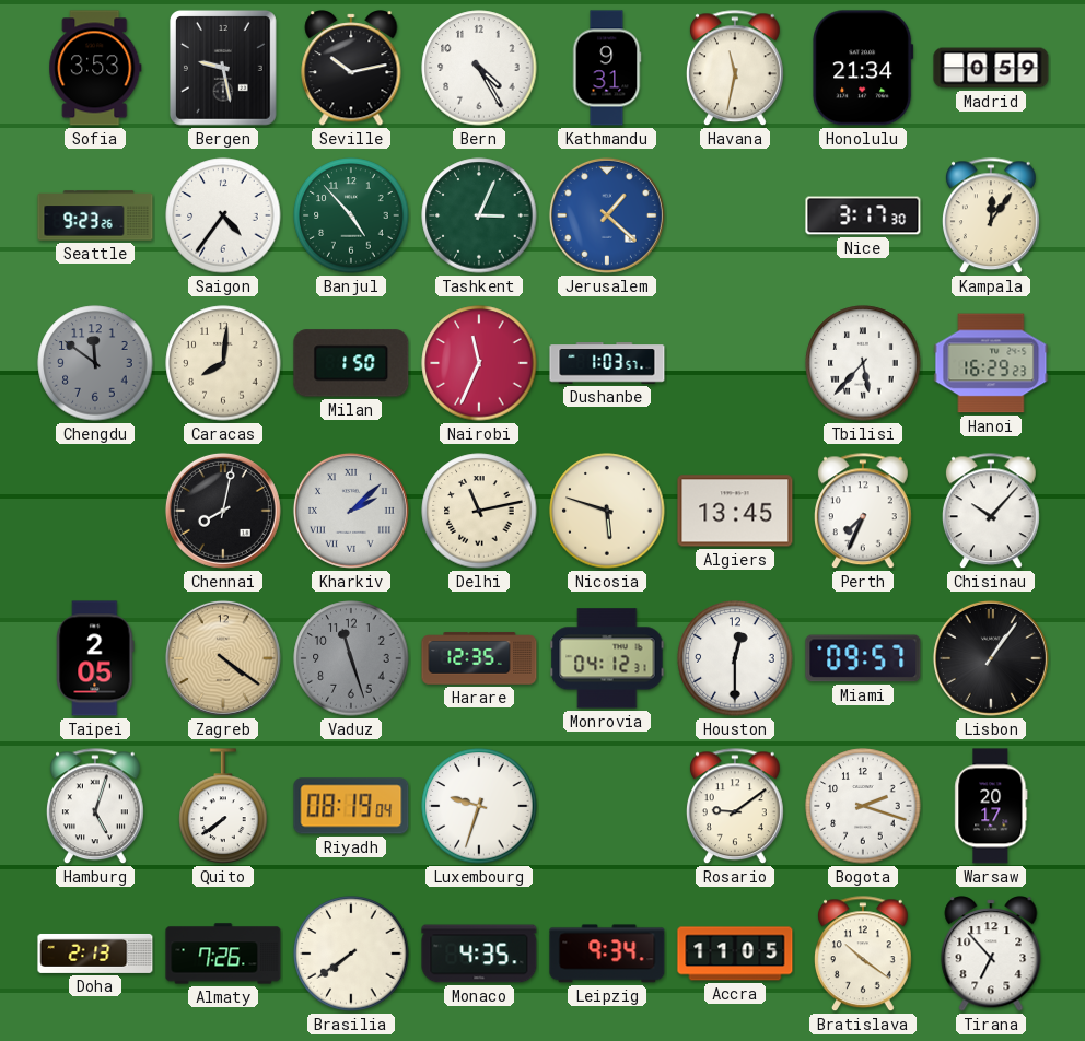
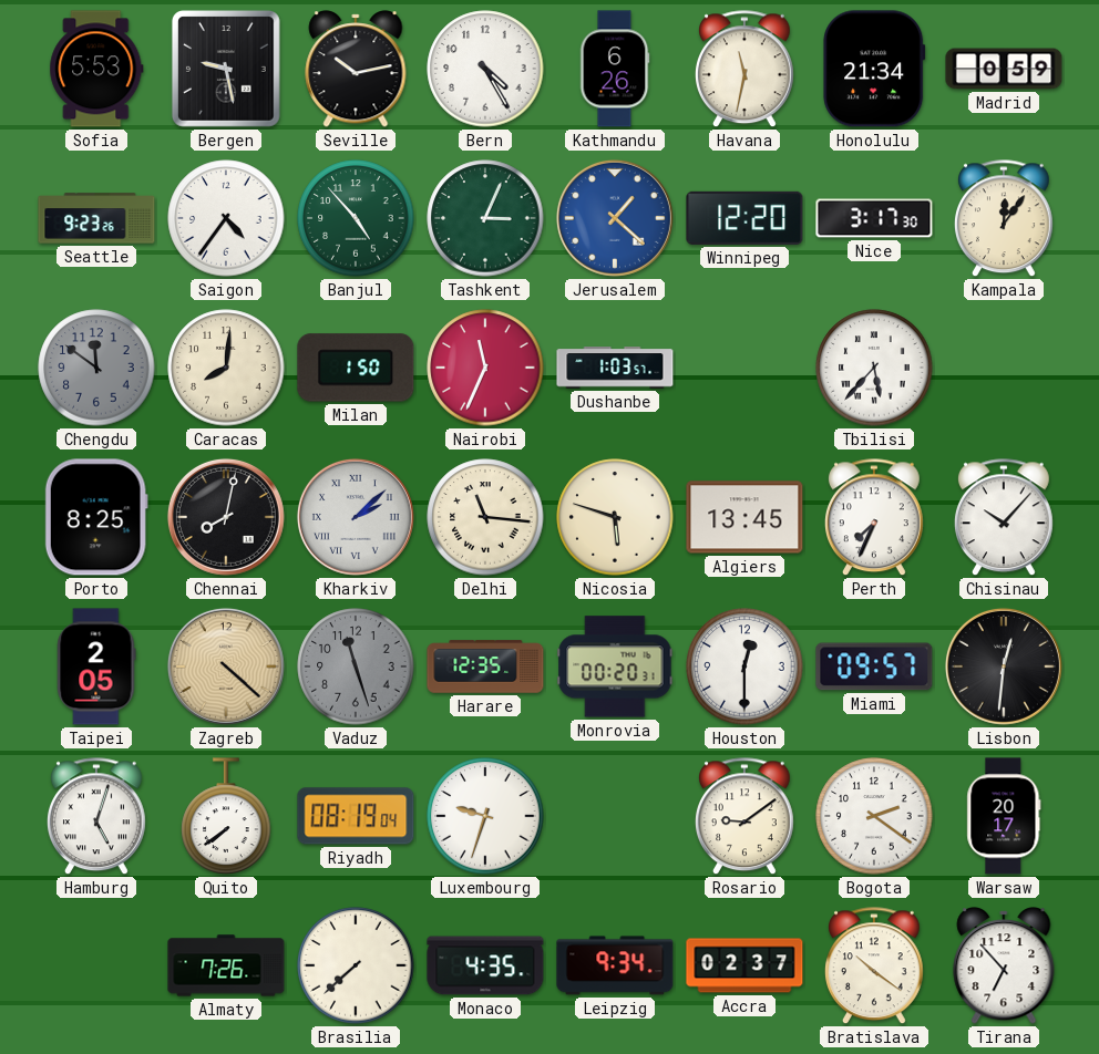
Sofia: 3:53 -> 5:53 (96, 69)
Kathmandu: 9:31 -> 6:26 (615, 69)
Winnipeg: none -> 12:20 (744, 218)
Hanoi: 16:29 -> none (991, 363)
Porto: none -> 8:25 (96, 517)
Delhi: 11:13 -> 11:16 (485, 517)
Zagreb: 4:21 -> 4:22 (226, 666)
Monrovia: 04:12 -> 00:20 (615, 666)
Lisbon: 1:06 -> 12:31 (1004, 666)
Bogota: 2:18 -> 2:21 (874, 816)
Doha: 2:13 -> none (95, 954)
Brasilia: 7:39 -> 7:38 (356, 965)
Accra: 11:05 -> 02:37 (744, 965)
